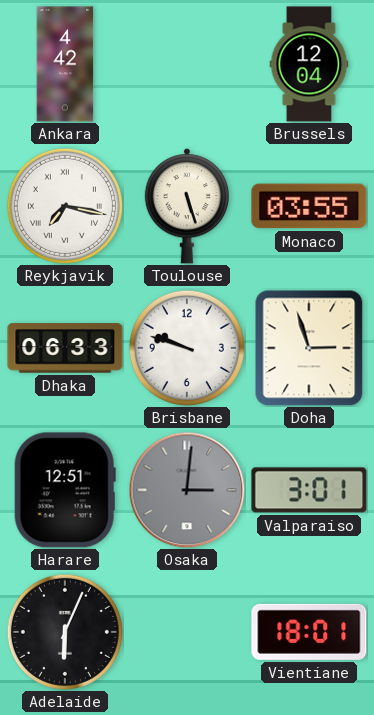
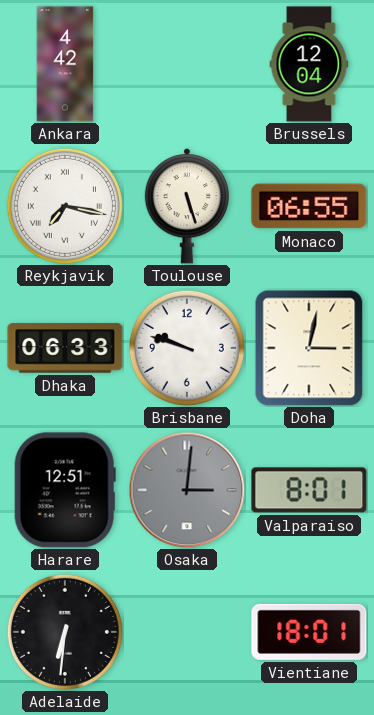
Monaco: 03:55 -> 06:55 (309, 206)
Doha: 2:57 -> 3:02 (309, 348)
Valparaiso: 3:01 -> 8:01 (309, 490)
Adelaide: 6:04 -> 6:31 (65, 632)
